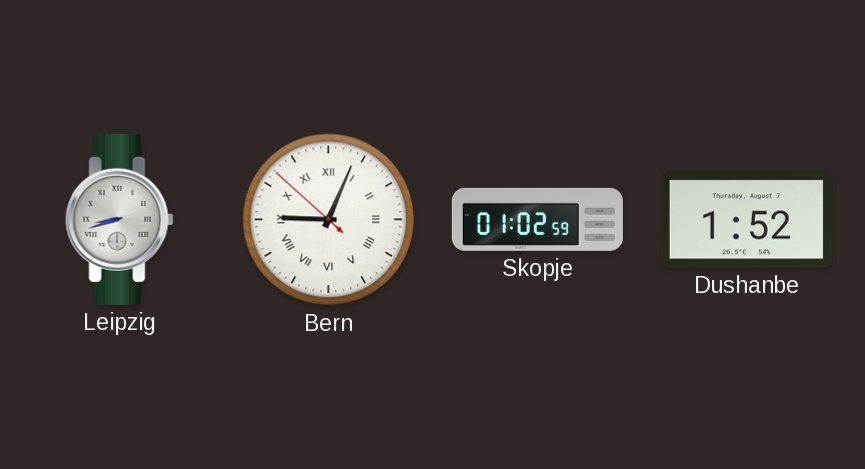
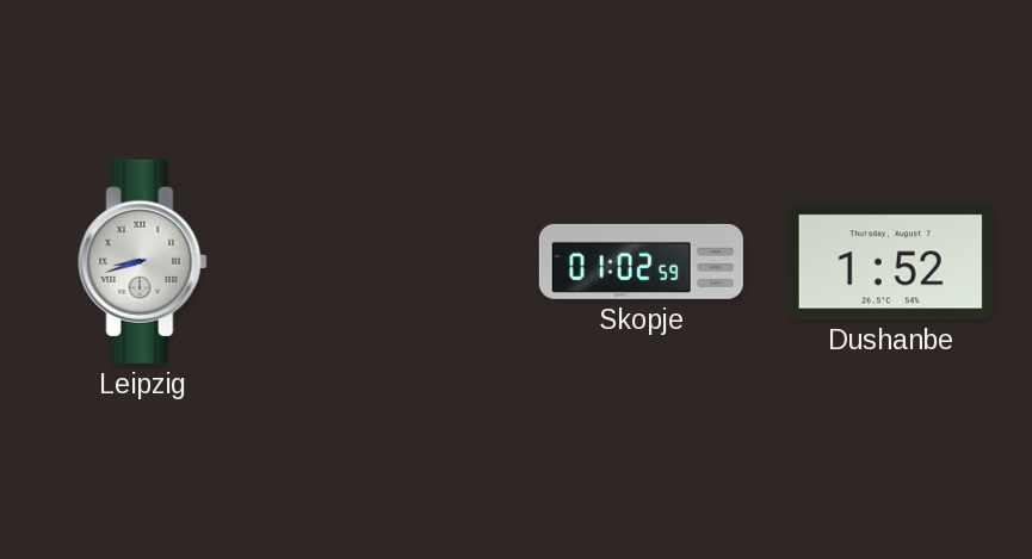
Bern: 9:03 -> none (329, 220)
